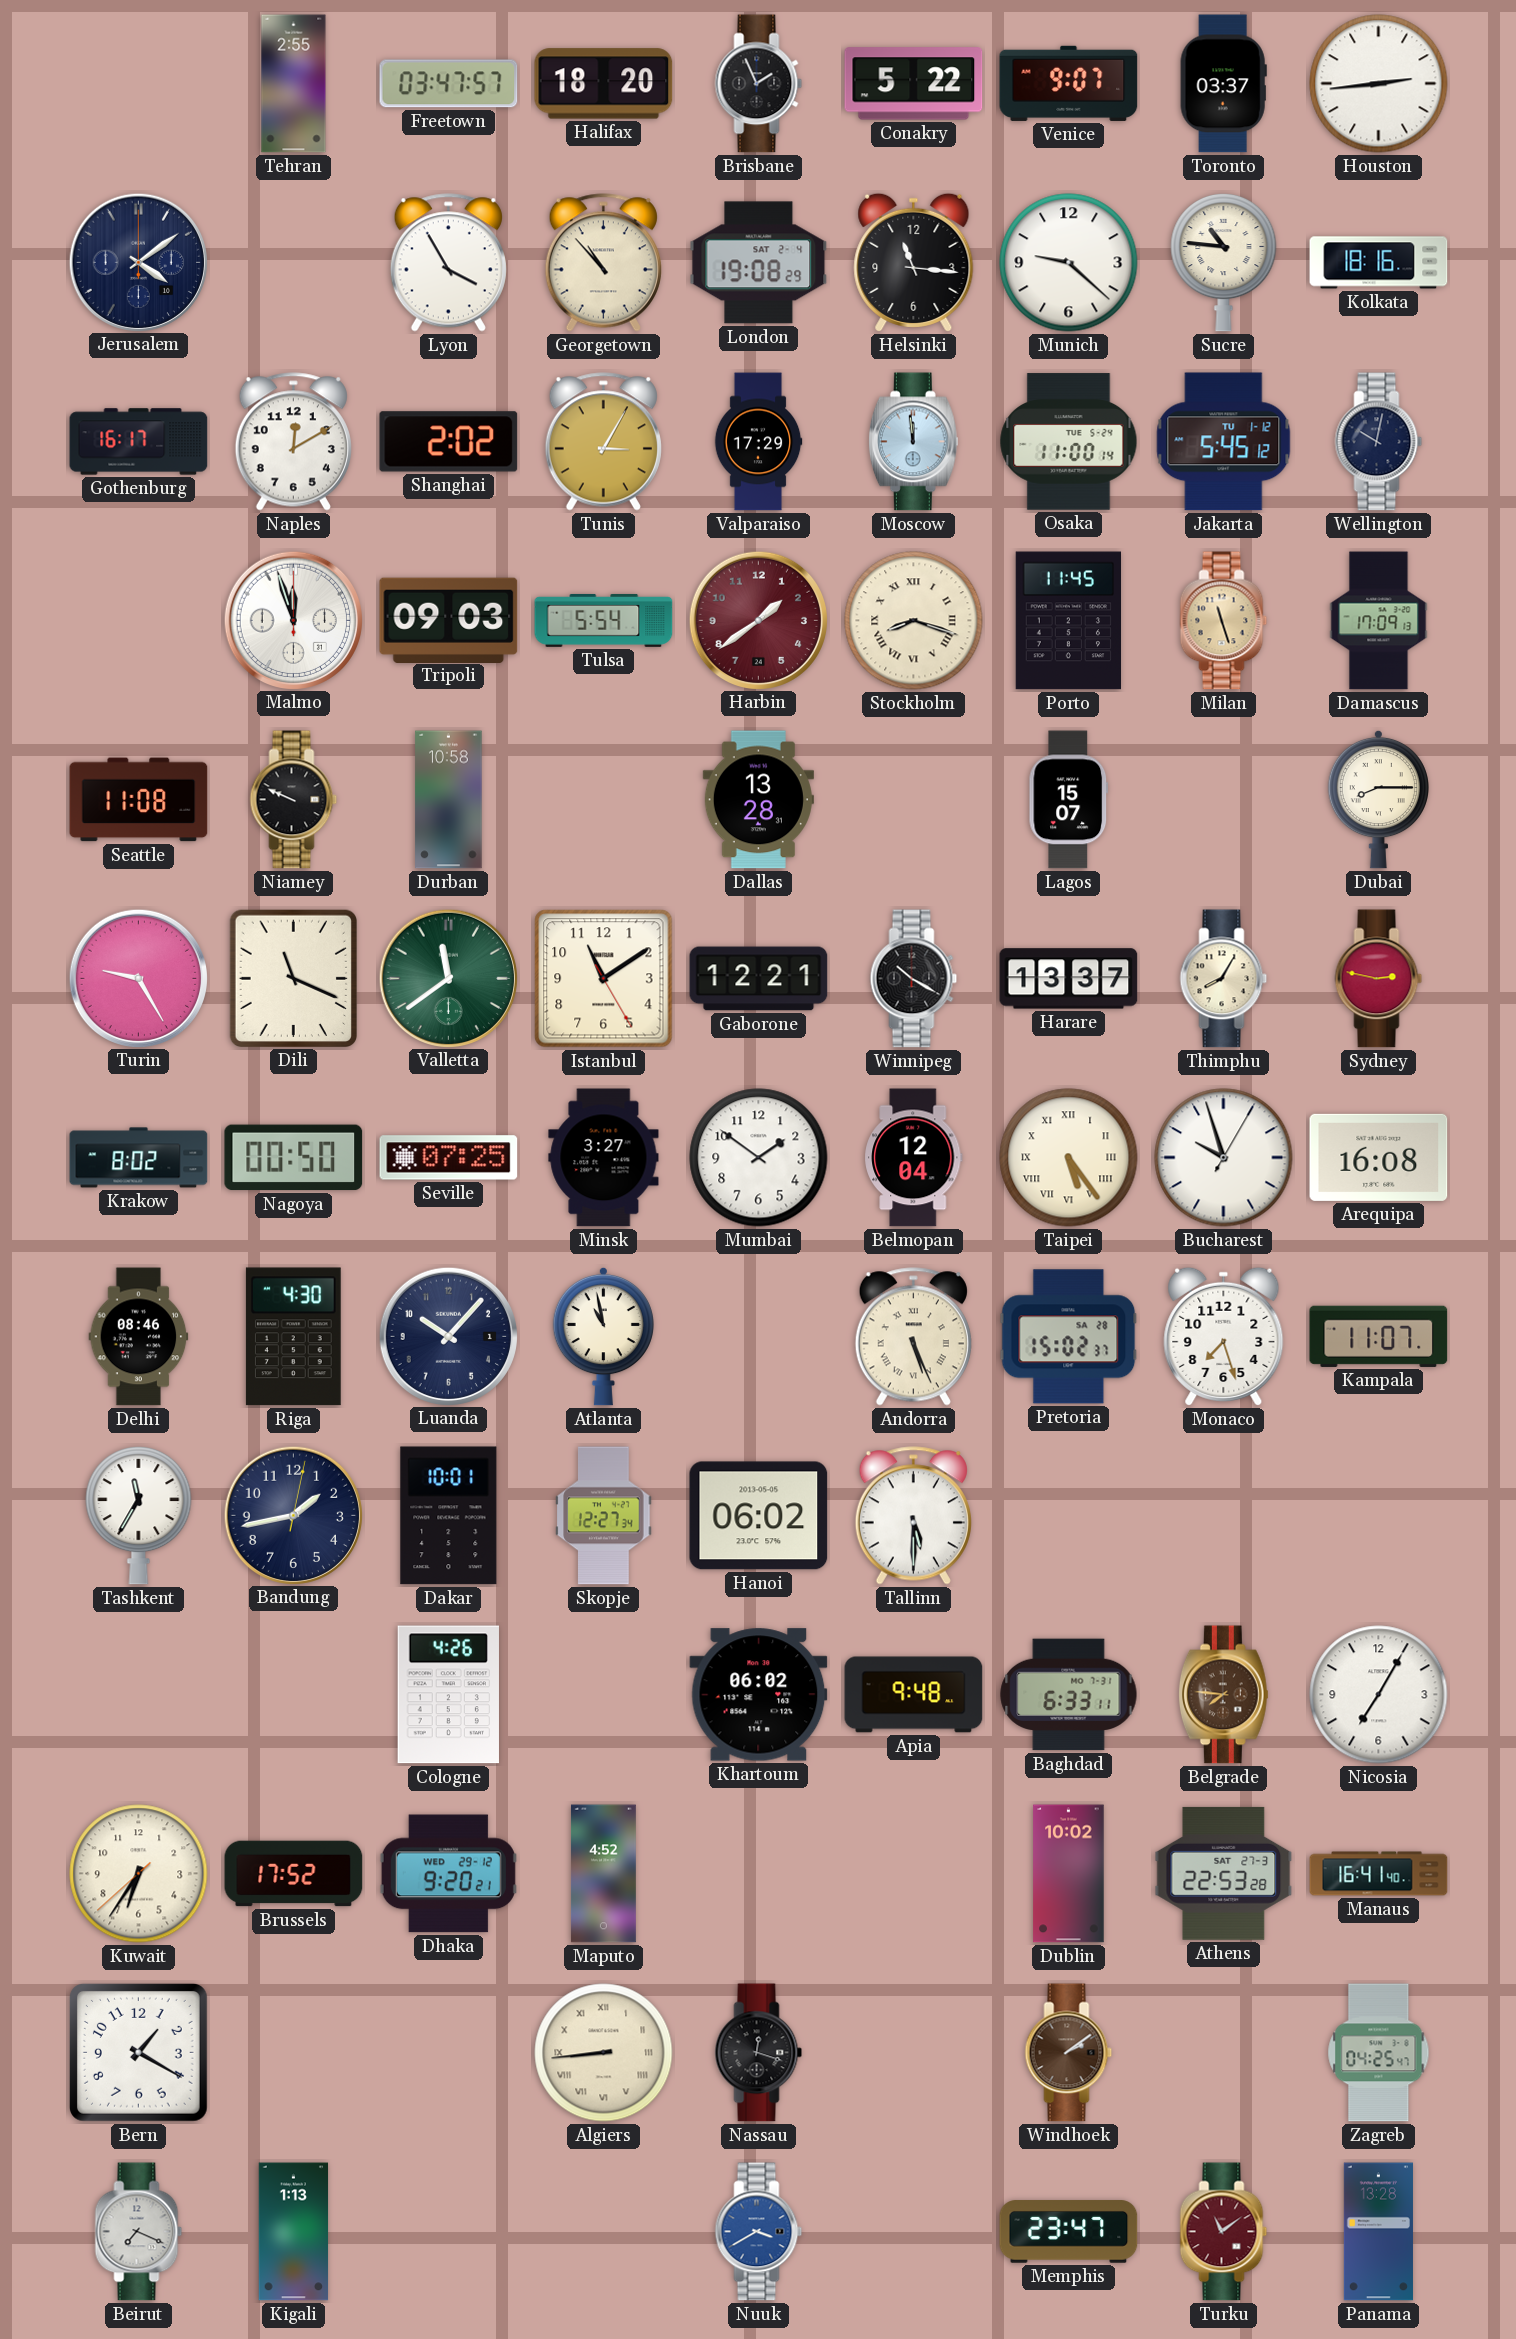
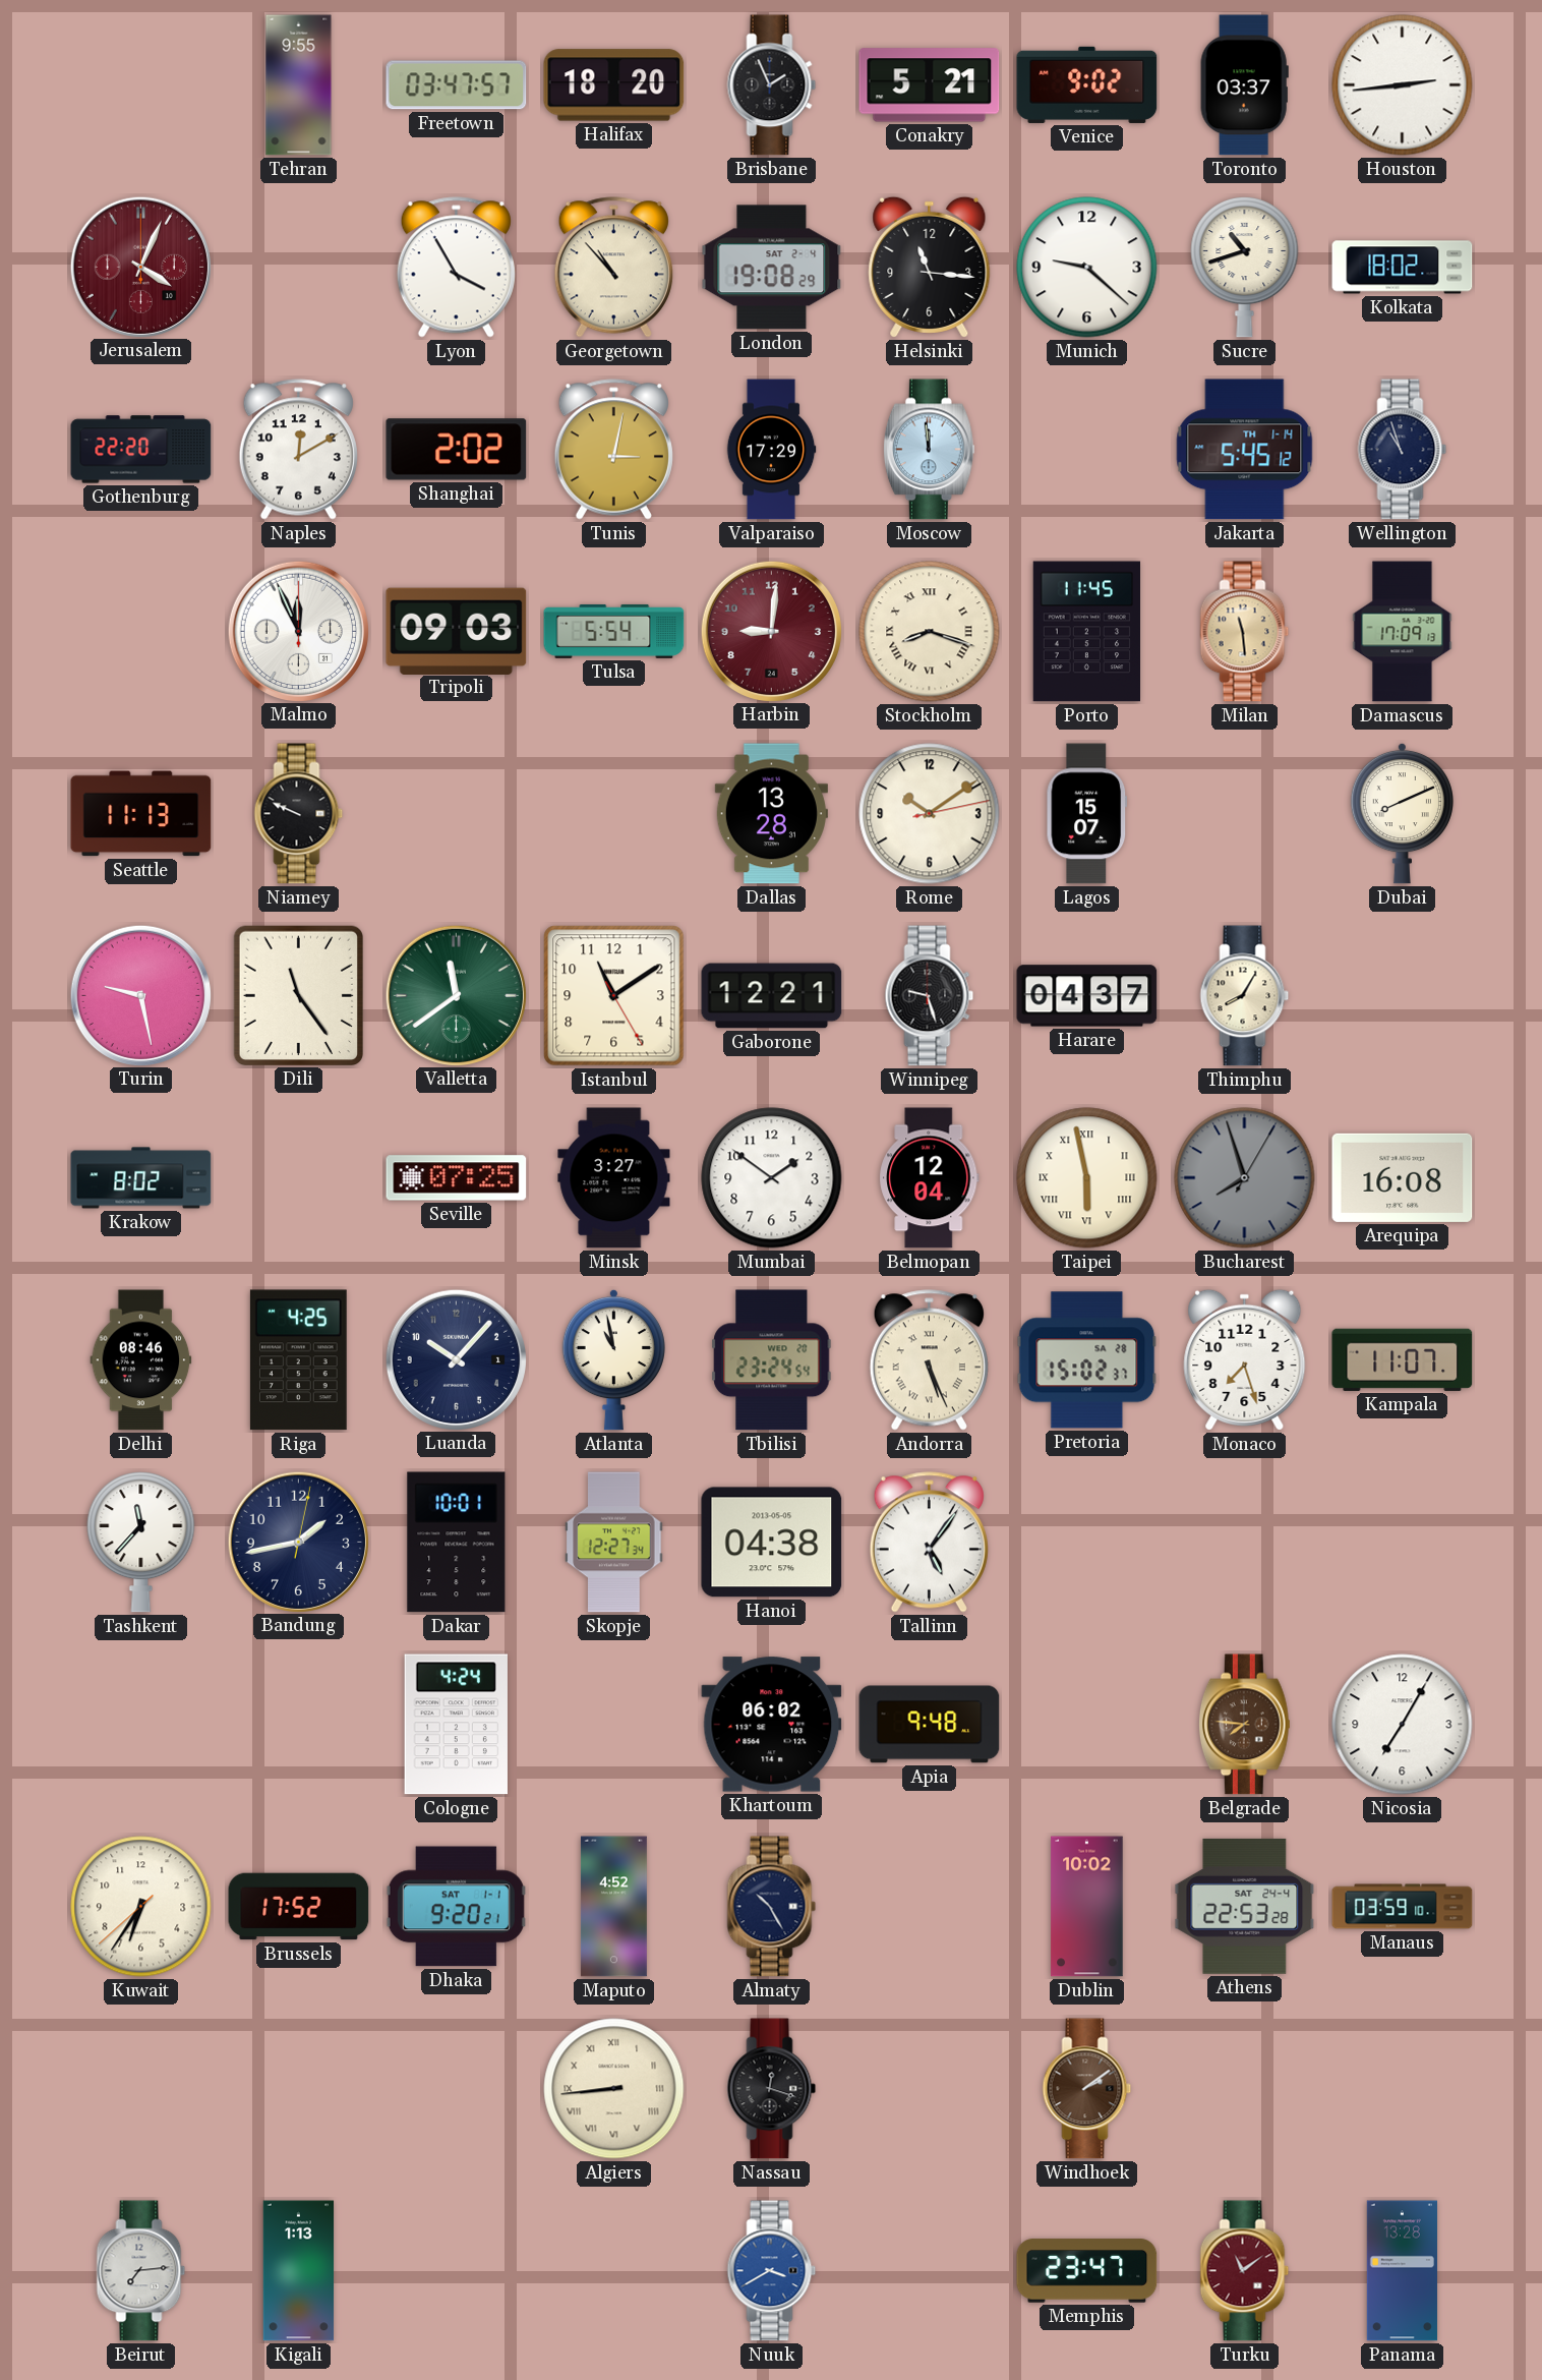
Tehran: 2:55 -> 9:55 (299, 85)
Conakry: 5:22 -> 5:21 (930, 85)
Venice: 9:07 -> 9:02 (1087, 84)
Jerusalem: 4:09 -> 4:04 (140, 267)
Jerusalem dial: navy -> burgundy (140, 267)
Sucre: 10:46 -> 10:42 (1245, 267)
Kolkata: 18:16 -> 18:02 (1403, 268)
Gothenburg: 16:17 -> 22:20 (141, 450)
Tunis: 3:05 -> 3:02 (613, 450)
Osaka: 11:00 -> none (1069, 442)
Jakarta date: TU 1-12 -> TH 1-14 (1245, 450)
Wellington: 10:02 -> 10:57 (1403, 450)
Malmo: 11:57 -> 11:56 (298, 631)
Harbin: 1:39 -> 9:01 (771, 631)
Milan: 11:27 -> 11:29 (1245, 632)
Seattle: 11:08 -> 11:13 (141, 814)
Durban: 10:58 -> none (449, 800)
Rome: none -> 10:09 (930, 814)
Dubai: 8:15 -> 8:11 (1402, 813)
Turin: 9:25 -> 9:28 (140, 995)
Dili: 11:19 -> 11:24 (298, 995)
Winnipeg: 10:20 -> 9:27 (930, 996)
Harare: 13:37 -> 04:37 (1087, 996)
Sydney: 2:47 -> none (1379, 979)
Nagoya: 00:50 -> none (294, 1158)
Taipei: 5:24 -> 5:58 (1087, 1178)
Bucharest: 9:57 -> 7:57 (1245, 1178)
Bucharest dial: white -> grey (1245, 1178)
Riga: 4:30 -> 4:25 (298, 1360)
Tbilisi: none -> 23:24 (772, 1360)
Tashkent: 11:35 -> 11:37 (141, 1542)
Hanoi: 06:02 -> 04:38 (772, 1543)
Tallinn: 5:30 -> 5:06 (929, 1543)
Cologne: 4:26 -> 4:24 (456, 1725)
Baghdad: 6:33 -> none (1069, 1695)
Dhaka date: WED 29-12 -> SAT 1-1 (456, 1907)
Almaty: none -> 10:25 (772, 1907)
Athens date: SAT 27-3 -> SAT 24-4 (1245, 1906)
Manaus: 16:41 -> 03:59 (1403, 1907)
Bern: 1:20 -> none (138, 2052)
Zagreb: 04:25 -> none (1379, 2053)
Beirut: 7:19 -> 7:14 (141, 2271)
